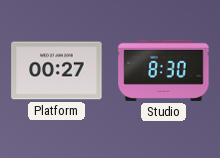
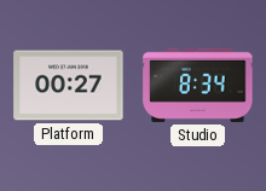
Studio: 8:30 -> 8:34 (198, 85)
